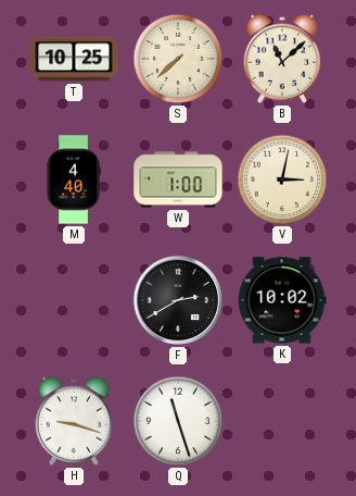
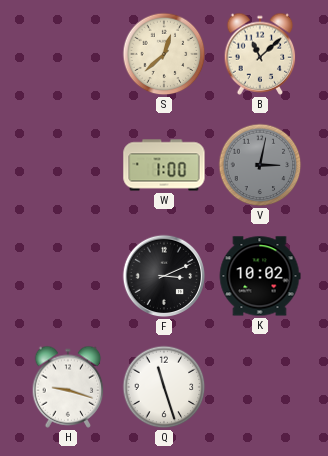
T: 10:25 -> none (74, 59)
S: 7:38 -> 12:38 (164, 54)
M: 4:40 -> none (74, 179)
V dial: cream -> grey (260, 165)
F: 2:40 -> 3:11 (164, 276)
